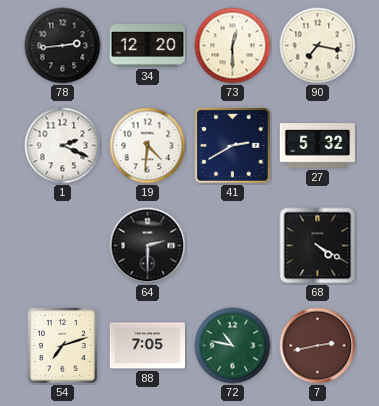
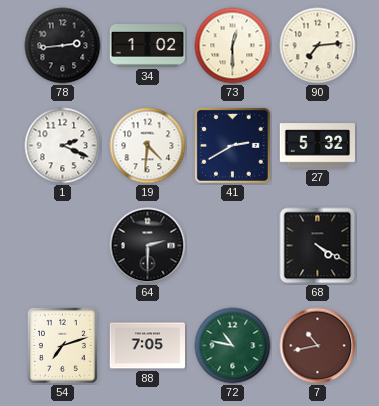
34: 12:20 -> 1:02 (148, 46)
90: 7:17 -> 7:14 (318, 46)
7: 2:43 -> 10:43 (318, 346)
